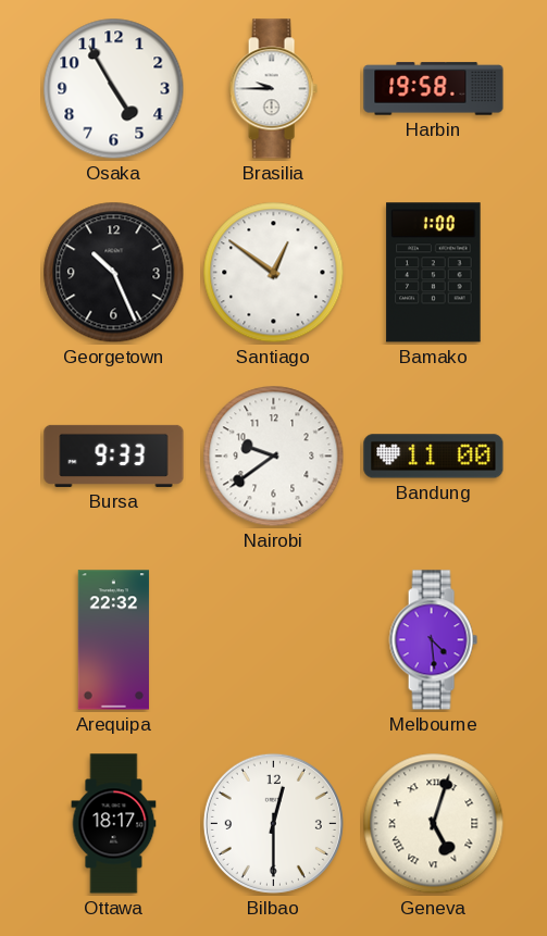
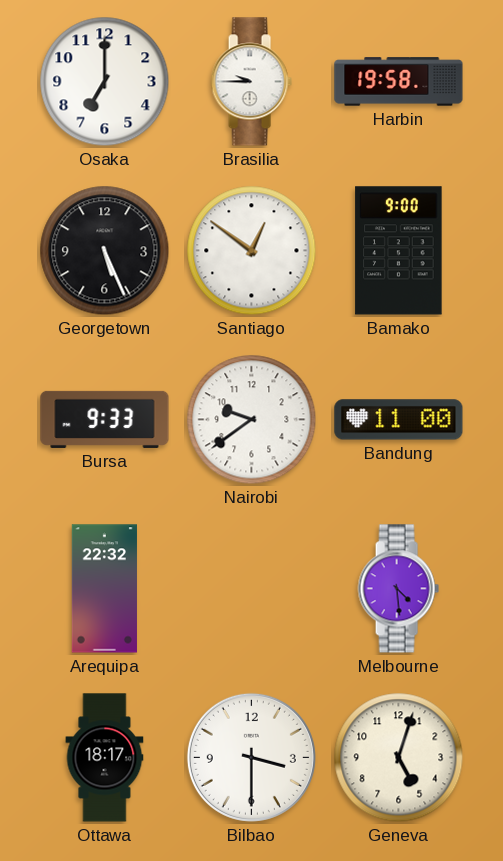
Osaka: 4:55 -> 7:00 (105, 82)
Georgetown: 10:26 -> 5:26 (105, 251)
Bamako: 1:00 -> 9:00 (399, 251)
Bilbao: 12:30 -> 3:30 (251, 757)
Geneva numerals: Roman -> Arabic (399, 758)
